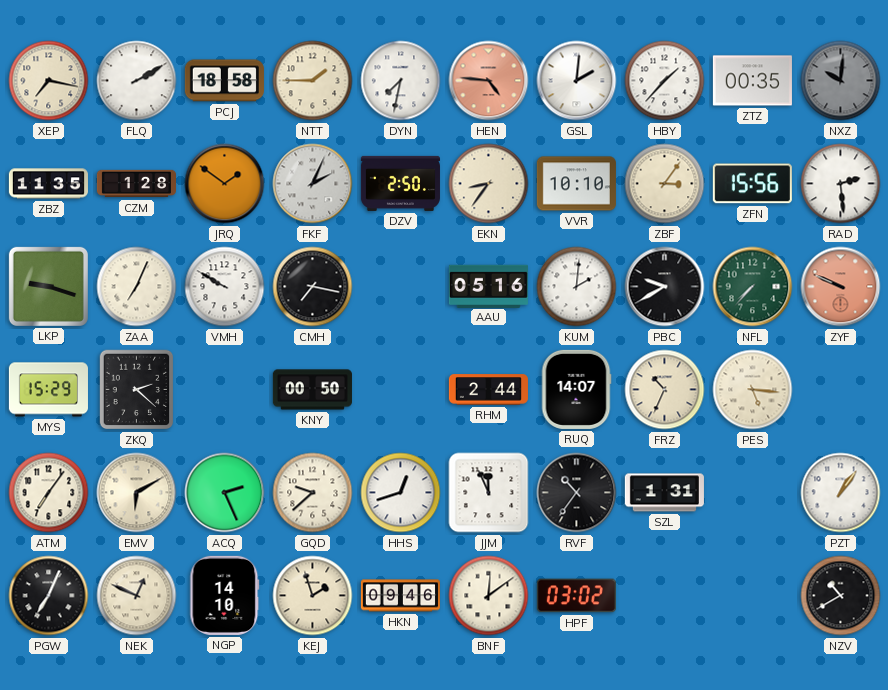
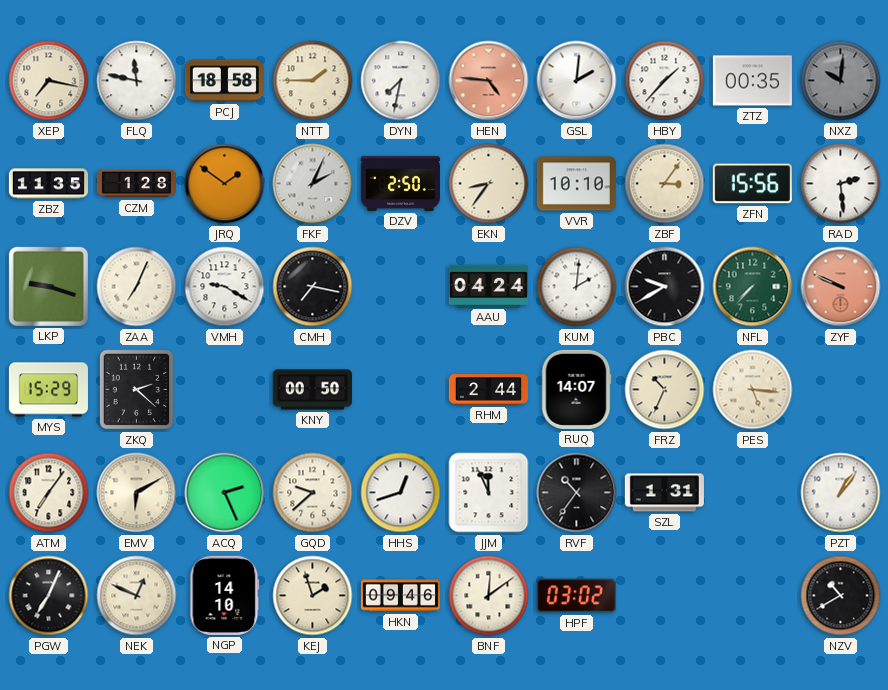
FLQ: 2:10 -> 11:47 (137, 81)
VMH: 9:50 -> 9:20 (225, 287)
AAU: 05:16 -> 04:24 (488, 286)
